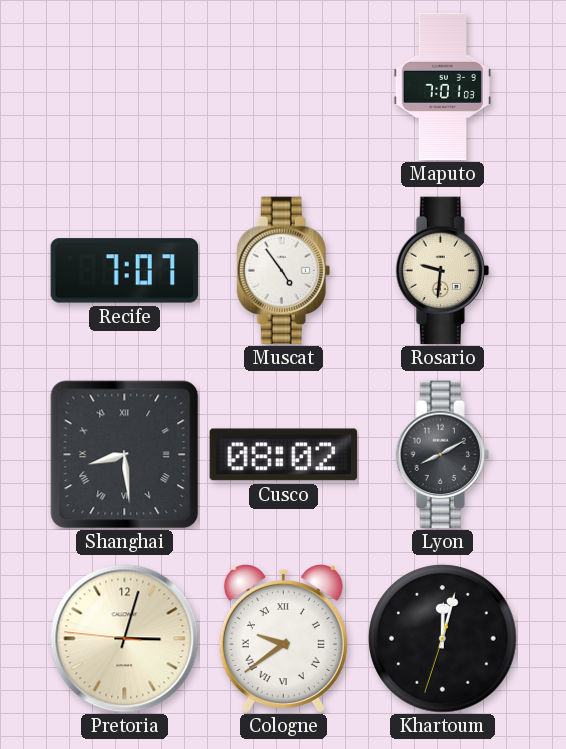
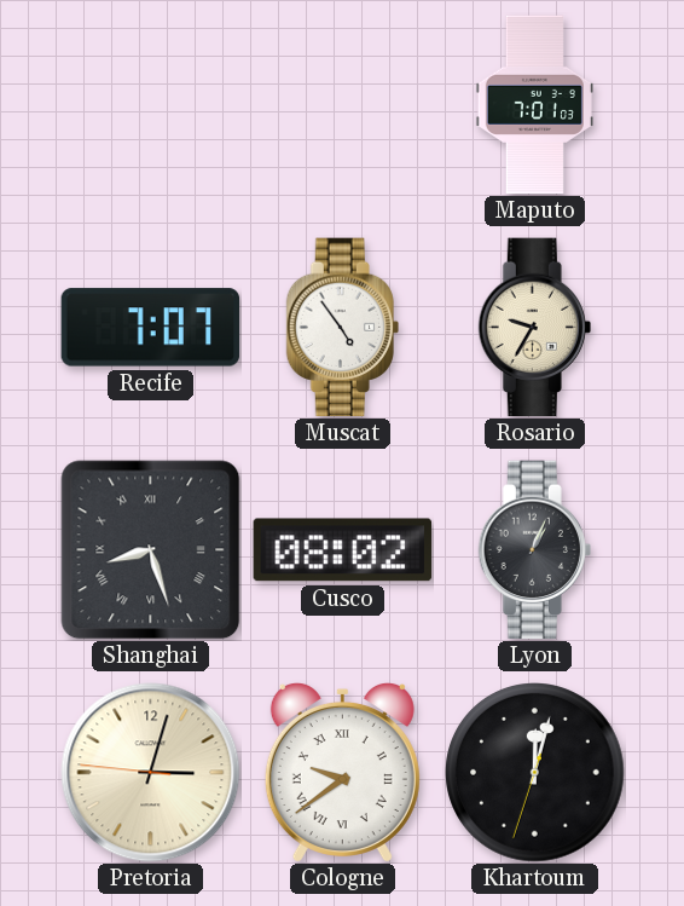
Rosario: 9:31 -> 9:35 (534, 328)
Shanghai: 8:29 -> 8:27 (151, 550)
Lyon: 8:10 -> 1:04 (534, 550)
